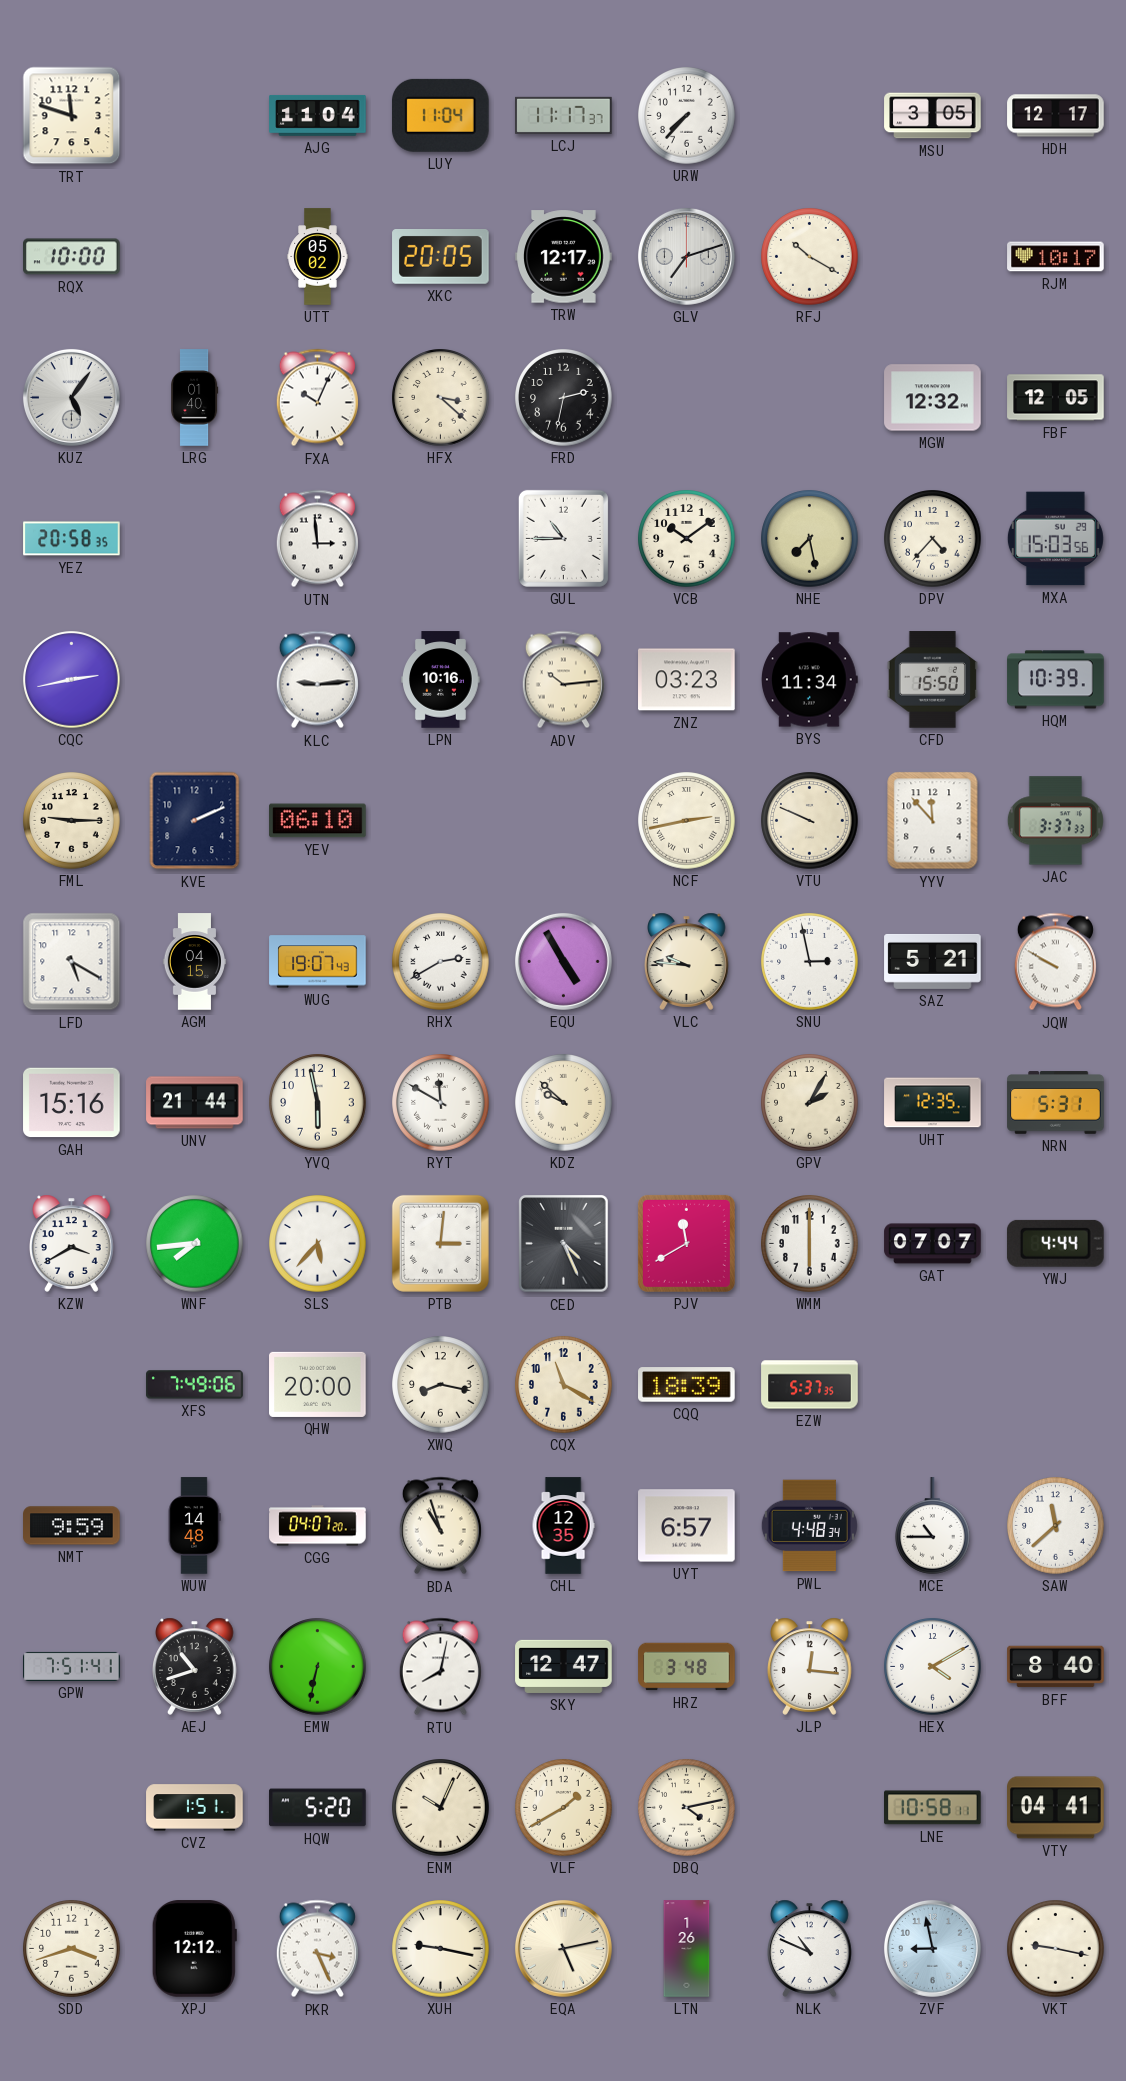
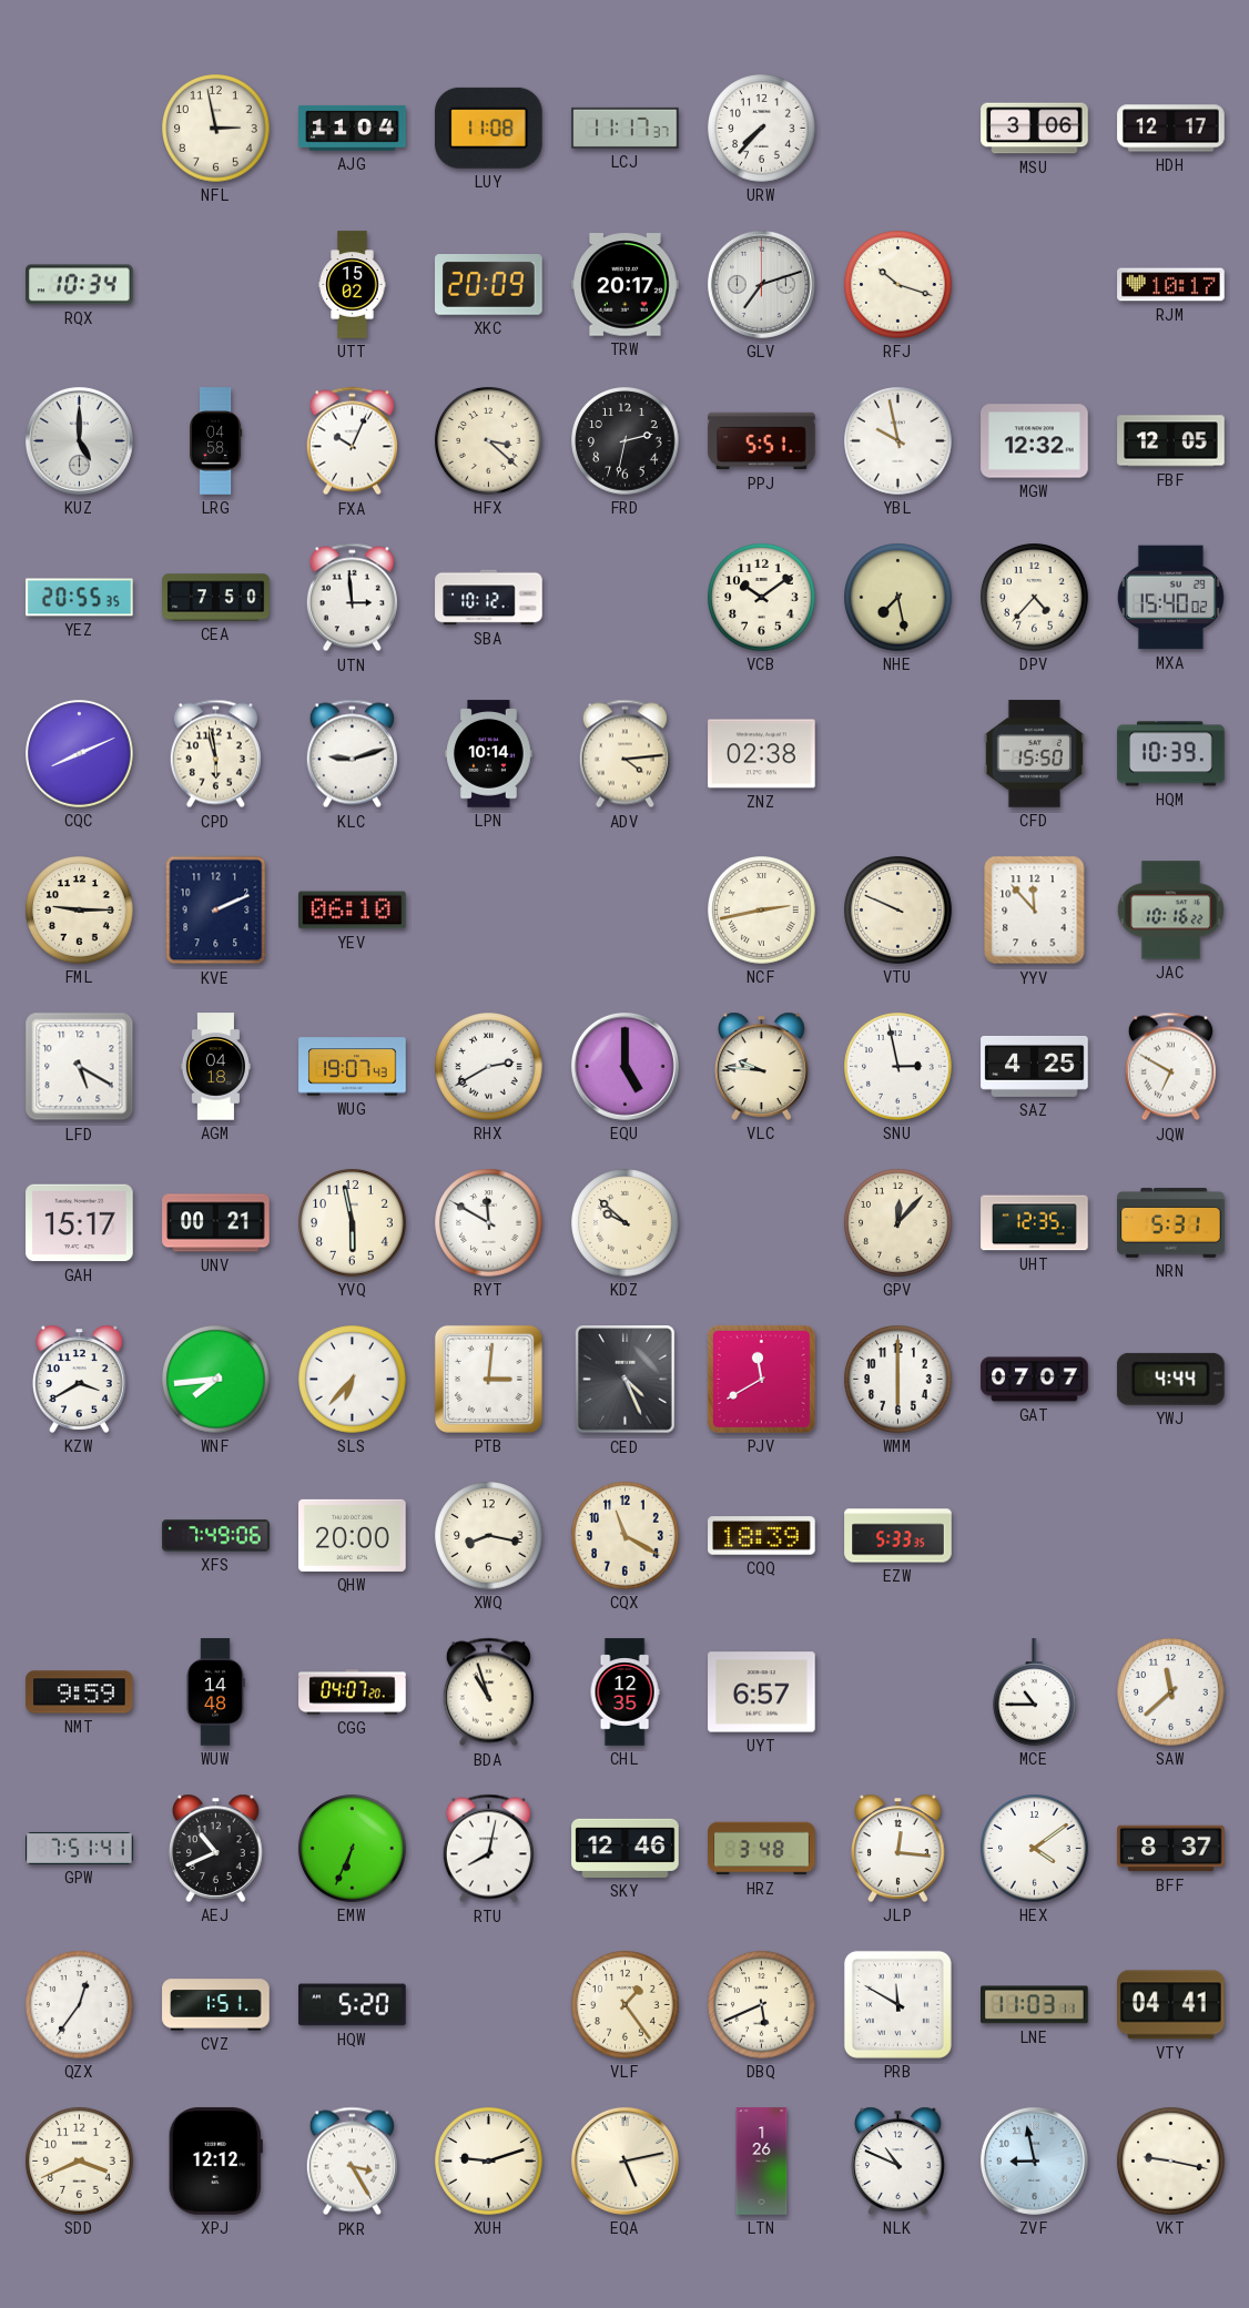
TRT: 11:48 -> none (72, 116)
NFL: none -> 2:58 (216, 129)
LUY: 11:04 -> 11:08 (488, 128)
MSU: 3:05 -> 3:06 (1035, 129)
RQX: 10:00 -> 10:34 (80, 285)
UTT: 05:02 -> 15:02 (353, 285)
XKC: 20:05 -> 20:09 (489, 285)
TRW: 12:17 -> 20:17 (626, 285)
RFJ: 10:20 -> 10:18 (898, 285)
KUZ: 5:06 -> 5:00 (79, 440)
LRG: 01:40 -> 04:58 (216, 441)
PPJ: none -> 5:51 (762, 441)
YBL: none -> 9:58 (898, 441)
YEZ: 20:58 -> 20:55 (80, 598)
CEA: none -> 7:50 (216, 598)
SBA: none -> 10:12 (489, 598)
GUL: 10:45 -> none (563, 538)
MXA: 15:03 -> 15:40 (1170, 598)
CQC: 2:43 -> 8:11 (80, 754)
CPD: none -> 5:58 (215, 754)
KLC: 9:14 -> 9:12 (352, 754)
LPN: 10:16 -> 10:14 (489, 754)
ADV: 10:14 -> 4:14 (624, 754)
ZNZ: 03:23 -> 02:38 (762, 754)
BYS: 11:34 -> none (810, 680)
JAC: 3:37 -> 10:16 (1170, 911)
AGM: 04:15 -> 04:18 (215, 1067)
EQU: 4:55 -> 5:00 (624, 1066)
SAZ: 5:21 -> 4:25 (1035, 1066)
JQW: 9:50 -> 6:50 (1170, 1067)
GAH: 15:16 -> 15:17 (80, 1223)
UNV: 21:44 -> 00:21 (216, 1223)
GPV: 2:05 -> 12:07 (898, 1223)
SLS: 5:37 -> 6:37 (353, 1380)
EZW: 5:37 -> 5:33 (898, 1536)
PWL: 4:48 -> none (809, 1526)
AEJ: 10:42 -> 10:41 (216, 1848)
EMW: 6:32 -> 6:34 (353, 1849)
SKY: 12:47 -> 12:46 (626, 1848)
HEX: 4:10 -> 4:09 (1035, 1849)
BFF: 8:40 -> 8:37 (1171, 1849)
QZX: none -> 12:36 (80, 2005)
ENM: 10:04 -> none (441, 1808)
VLF: 1:40 -> 1:24 (626, 2005)
DBQ: 4:13 -> 5:41 (762, 2005)
PRB: none -> 11:50 (897, 2004)
LNE: 10:58 -> 11:03 (1035, 2005)
SDD: 3:42 -> 3:41 (80, 2162)
PKR: 3:26 -> 3:25 (352, 2162)
XUH: 9:17 -> 9:12 (489, 2162)
